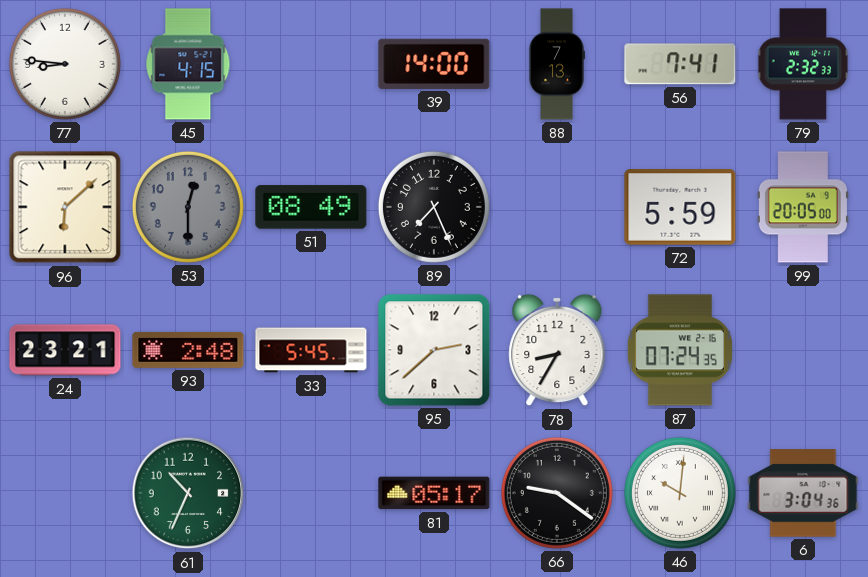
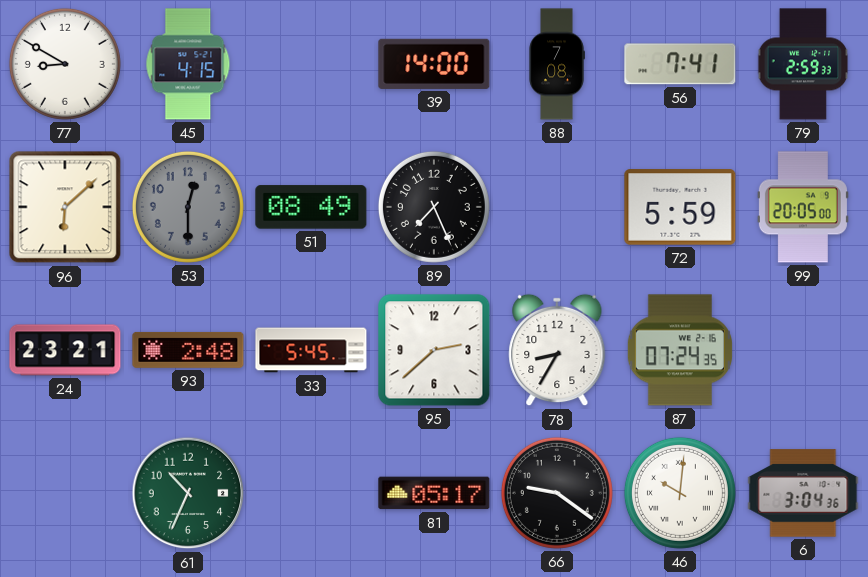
77: 8:46 -> 8:50 (65, 64)
88: 7:13 -> 7:08 (557, 64)
79: 2:32 -> 2:59 (803, 64)
